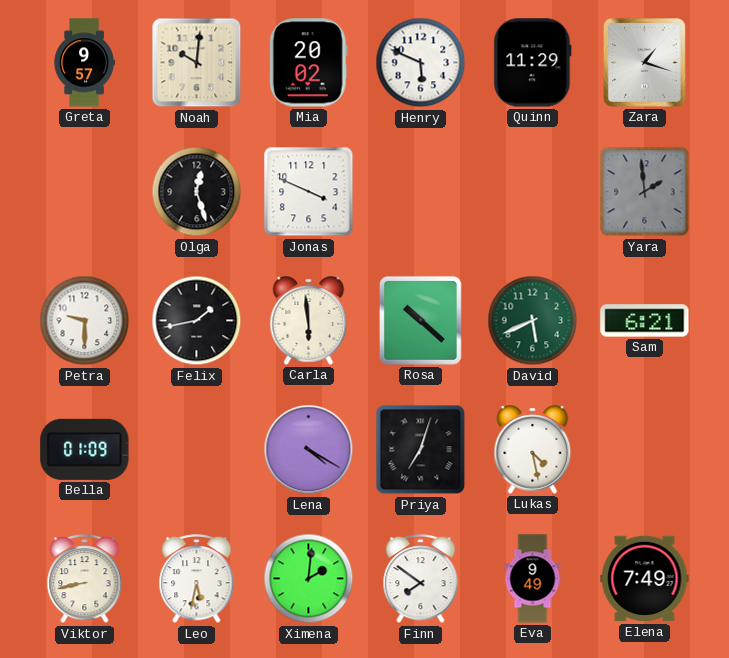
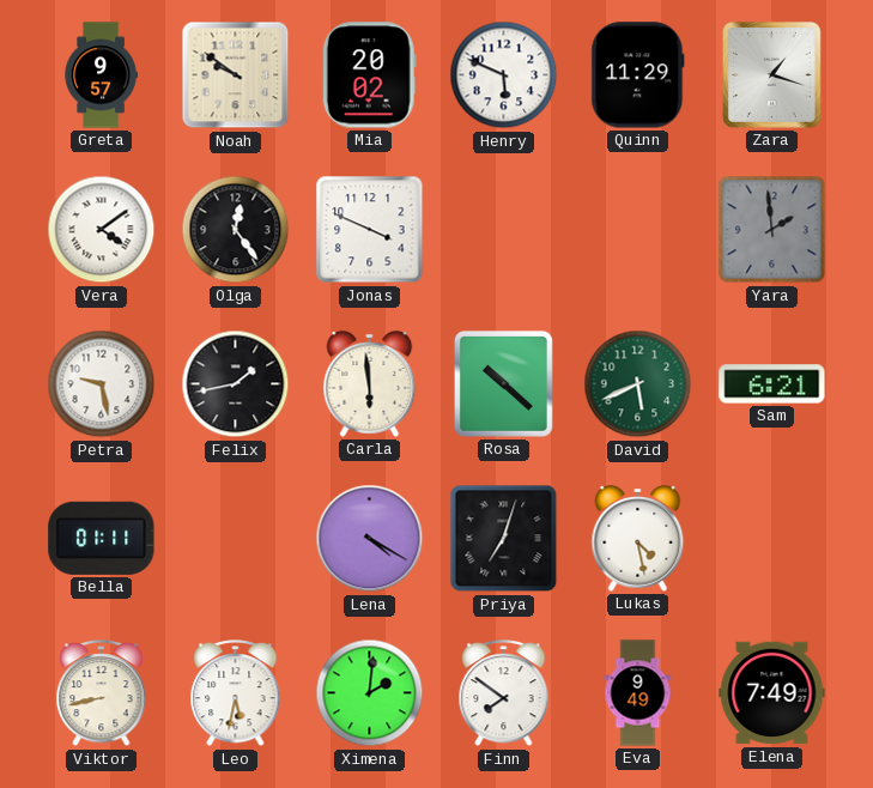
Noah: 10:01 -> 9:51 (236, 75)
Vera: none -> 4:09 (102, 230)
Olga: 12:27 -> 12:24 (236, 230)
Petra: 9:30 -> 9:28 (102, 384)
Bella: 01:09 -> 01:11 (102, 538)
